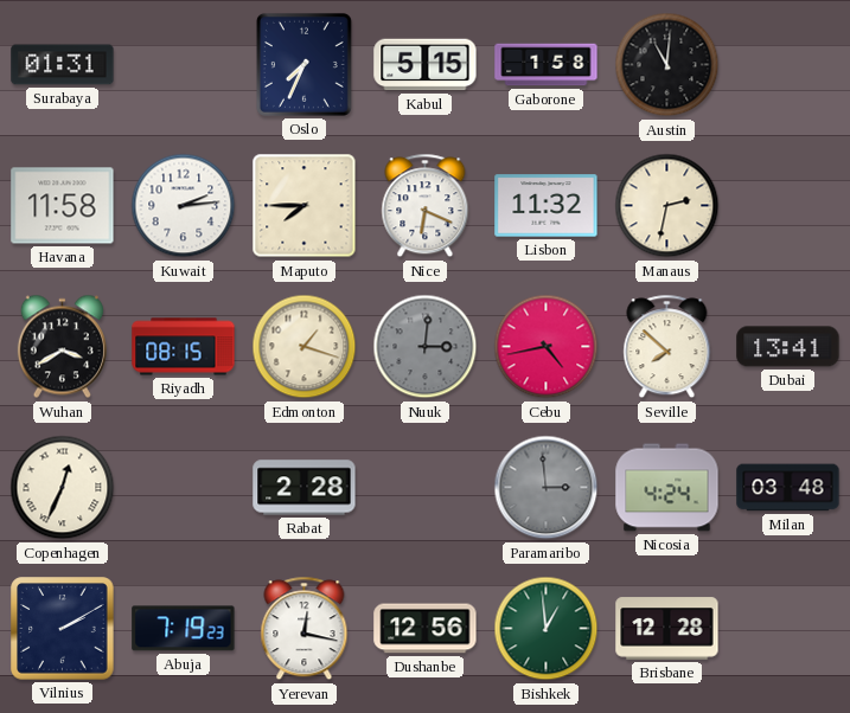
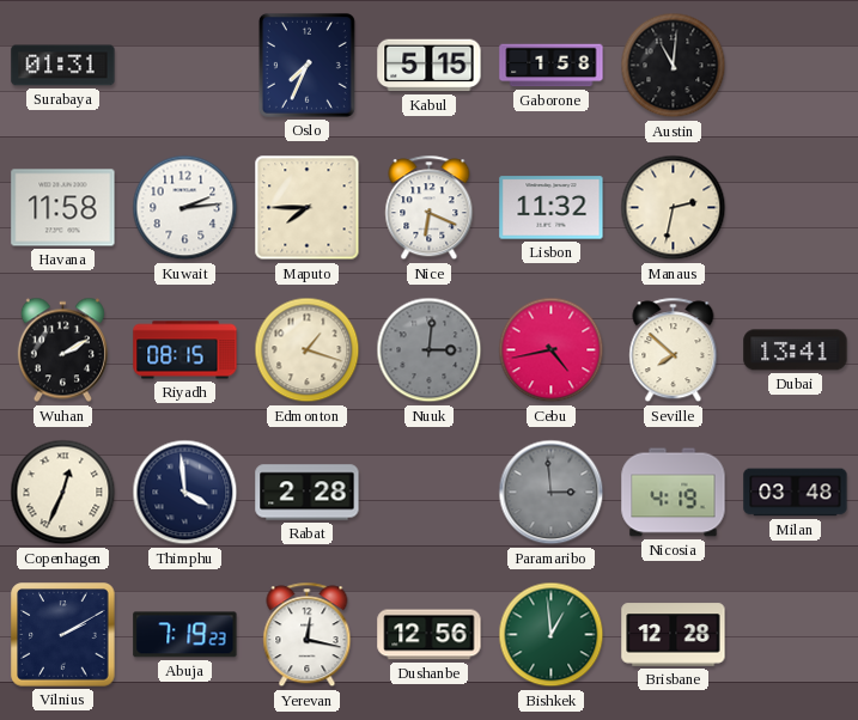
Wuhan: 3:40 -> 2:10 (62, 350)
Thimphu: none -> 3:59 (185, 493)
Nicosia: 4:24 -> 4:19 (674, 493)
